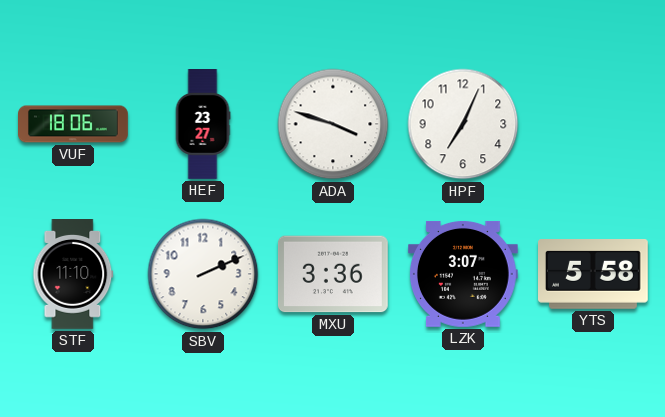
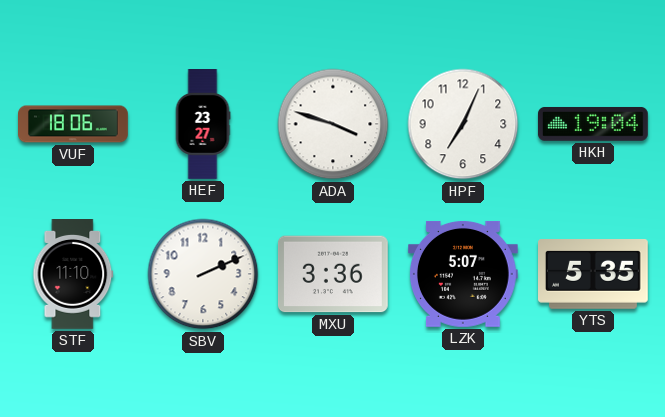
HKH: none -> 19:04 (593, 124)
LZK: 3:07 -> 5:07 (463, 274)
YTS: 5:58 -> 5:35 (594, 274)
